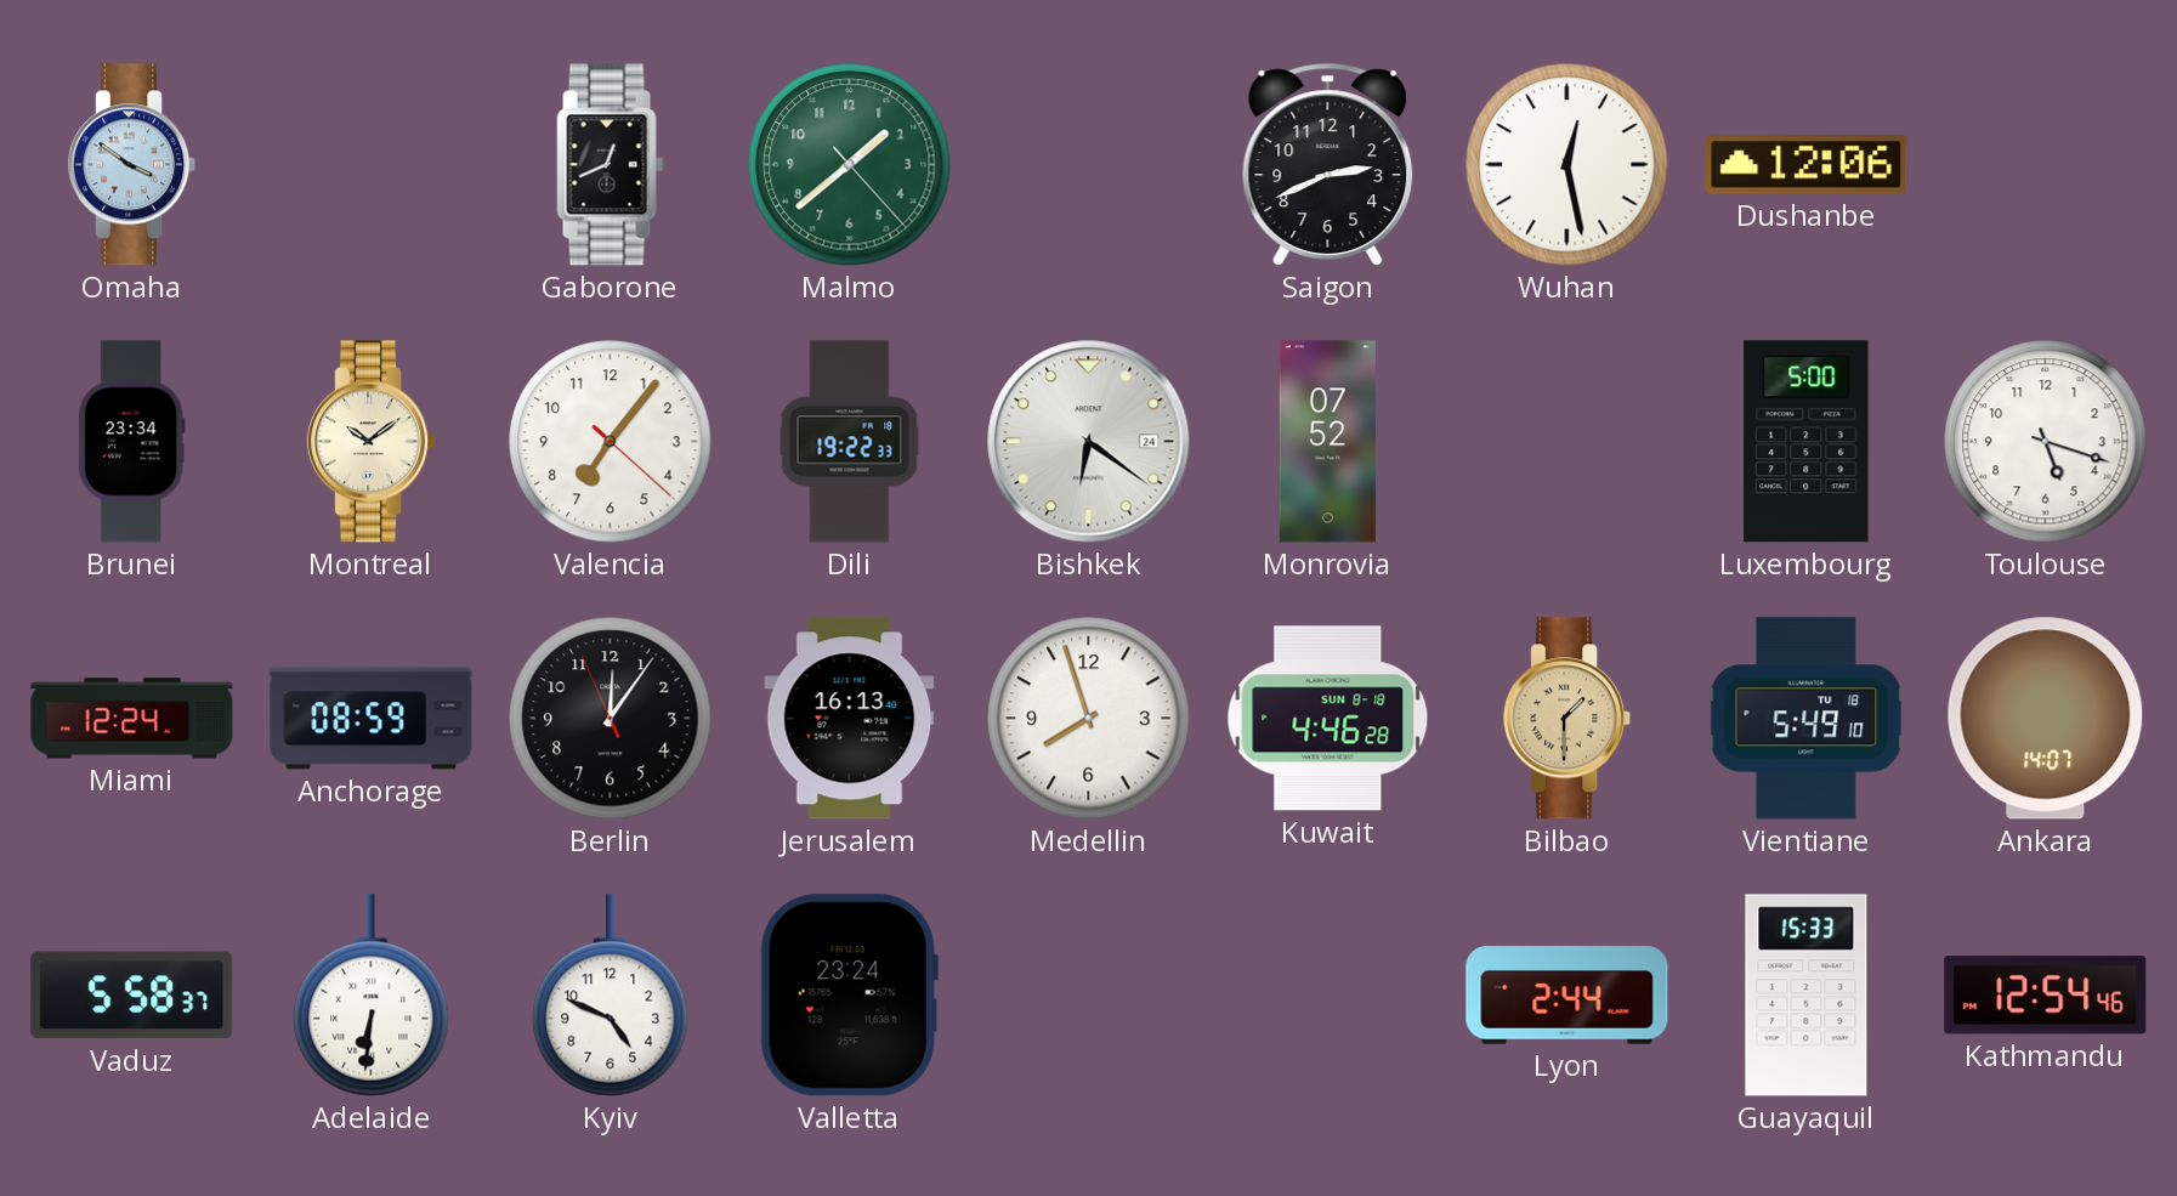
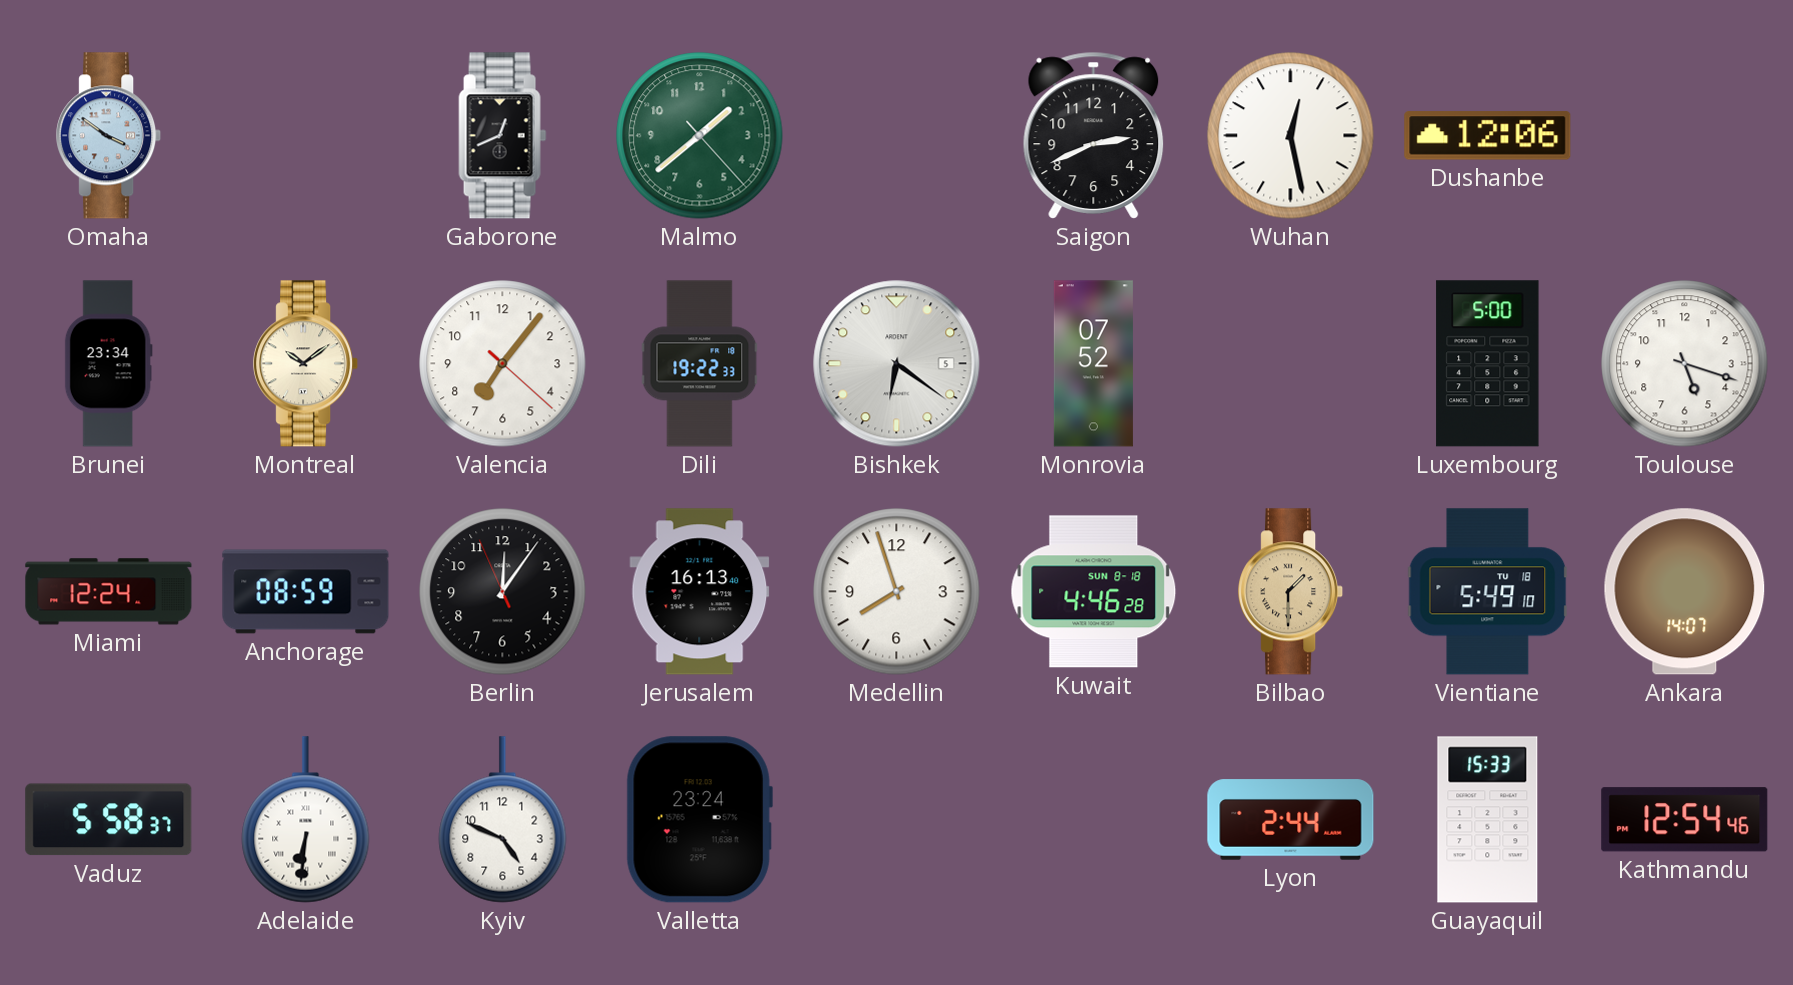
Bishkek date: 24 -> 5 (897, 364)
